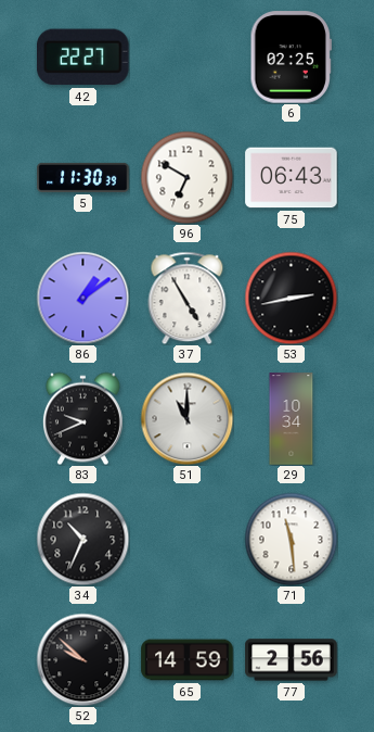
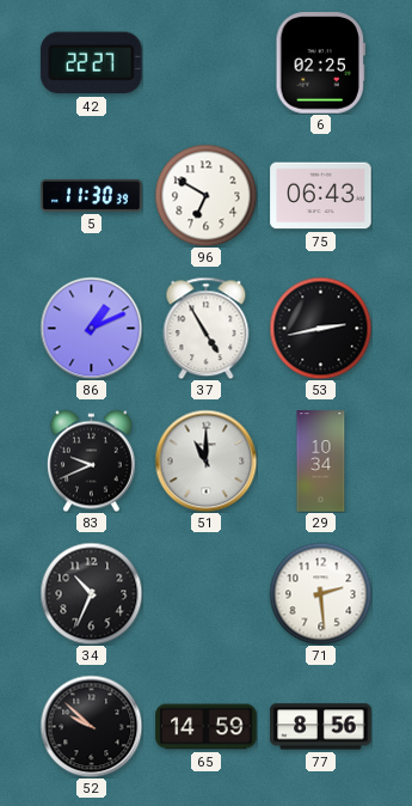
86: 1:09 -> 1:11 (91, 328)
71: 11:29 -> 2:29 (320, 593)
77: 2:56 -> 8:56 (321, 727)
